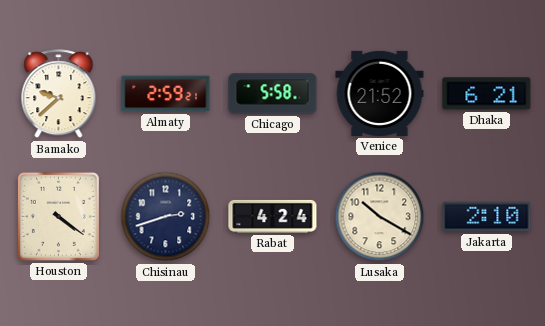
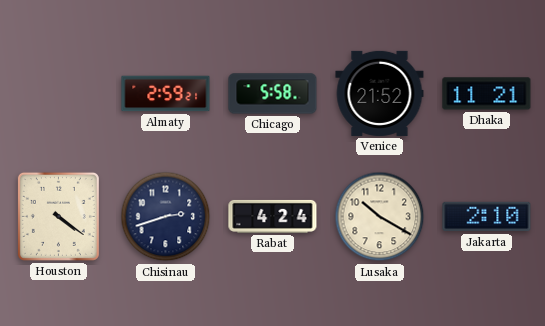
Bamako: 9:38 -> none (59, 94)
Dhaka: 6:21 -> 11:21 (487, 94)
